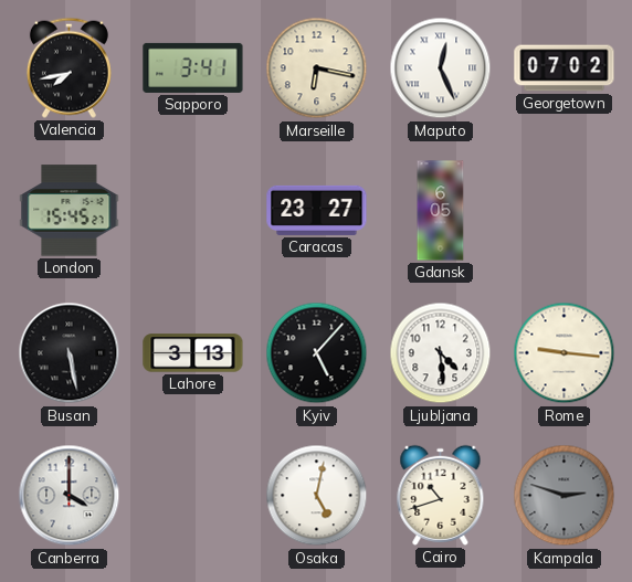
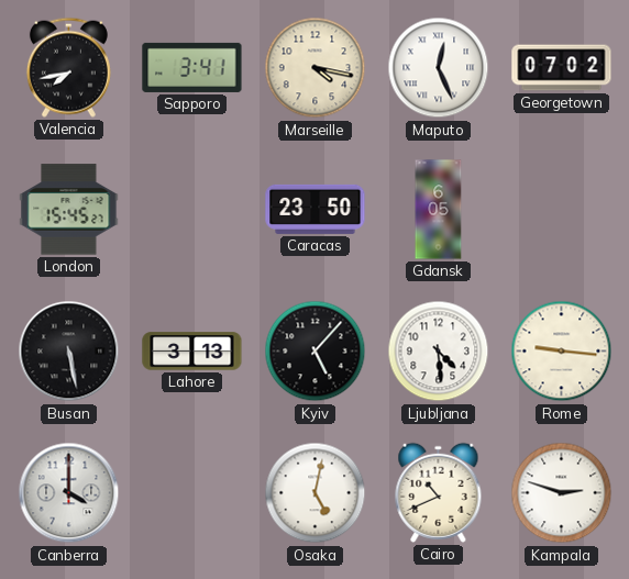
Marseille: 6:17 -> 4:17 (316, 68)
Caracas: 23:27 -> 23:50 (316, 209)
Cairo: 10:42 -> 10:41 (439, 492)
Kampala dial: grey -> white (562, 493)
